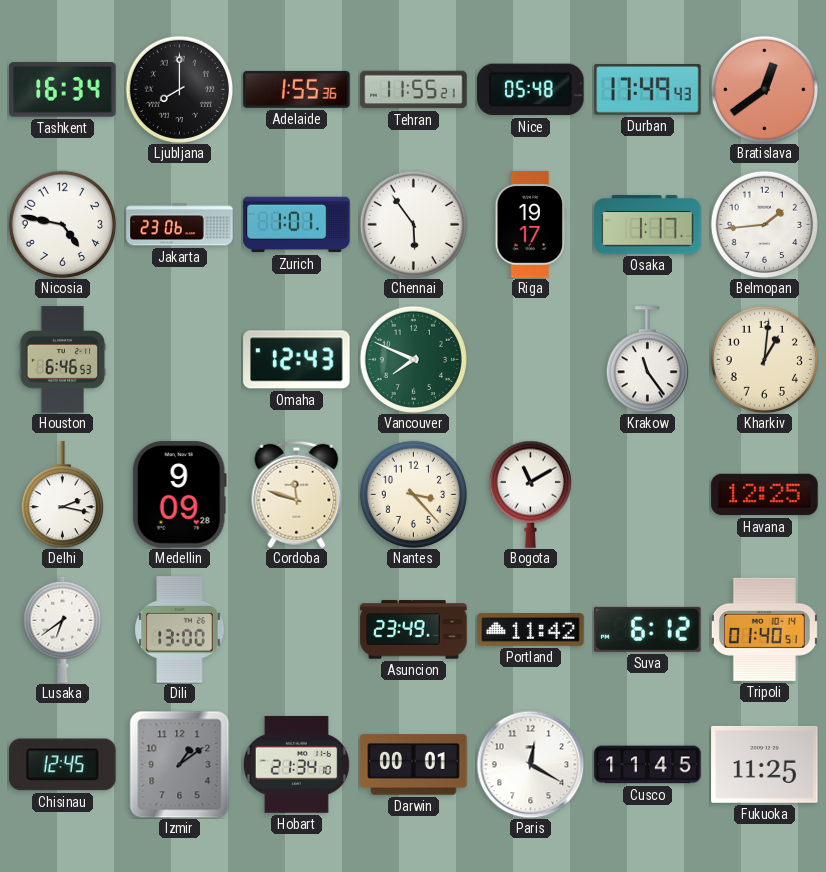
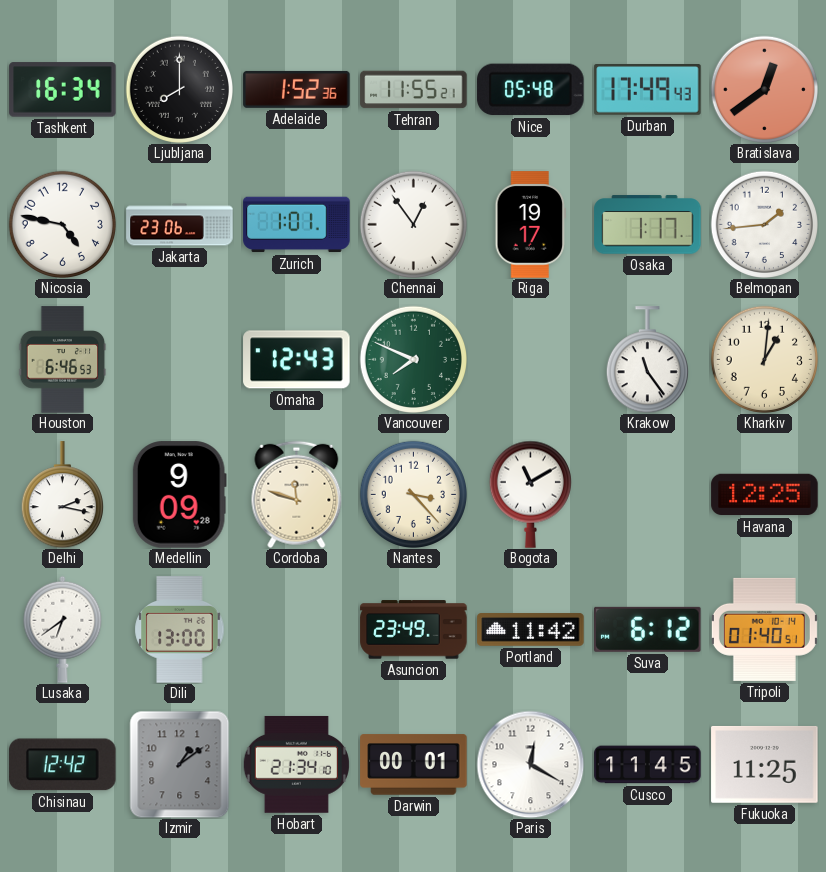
Adelaide: 1:55 -> 1:52 (297, 89)
Chennai: 5:54 -> 12:54 (413, 224)
Chisinau: 12:45 -> 12:42 (63, 765)
